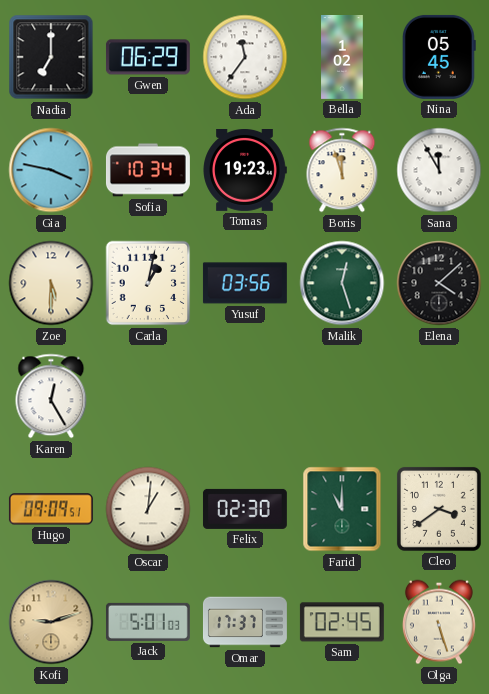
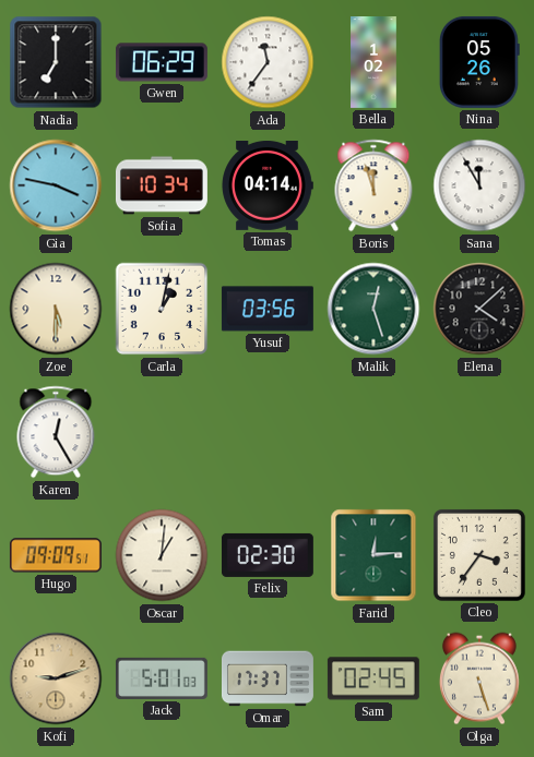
Nina: 05:45 -> 05:26 (479, 62)
Tomas: 19:23 -> 04:14 (268, 187)
Farid: 11:00 -> 12:14 (373, 555)
Cleo: 3:39 -> 3:36 (479, 555)
